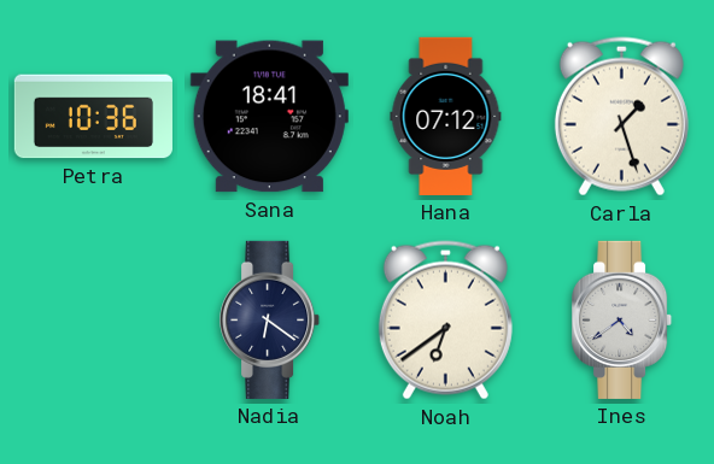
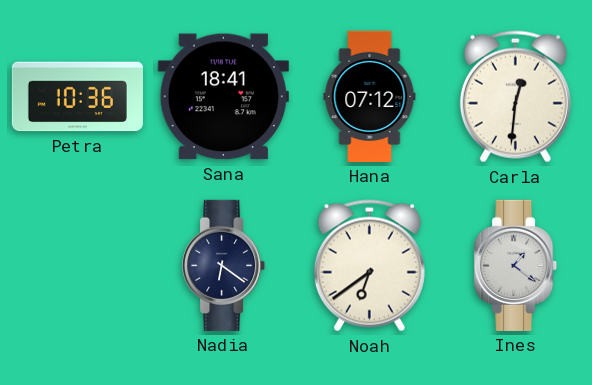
Carla: 1:27 -> 12:31 (515, 97)
Ines: 4:39 -> 1:21 (516, 265)
